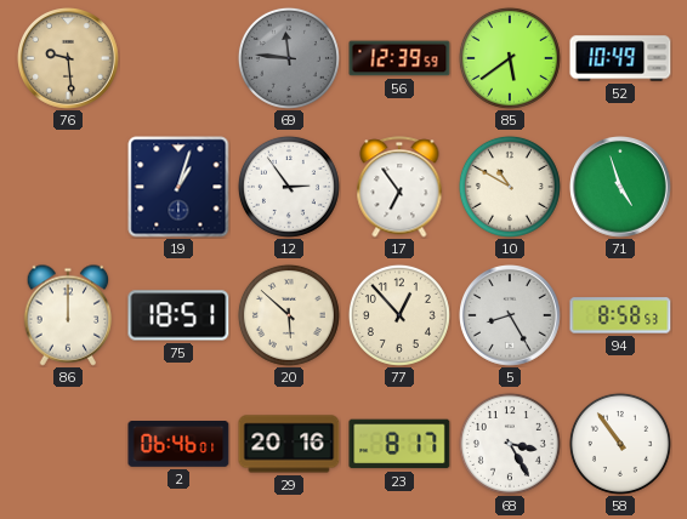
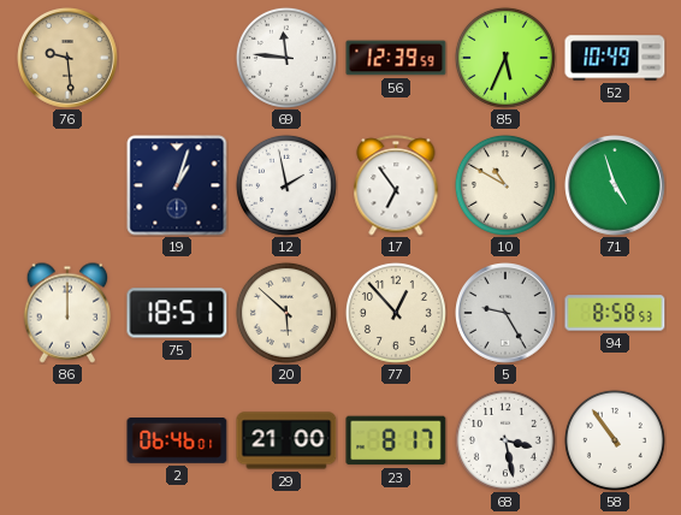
69 dial: grey -> white (286, 58)
85: 5:39 -> 5:34 (505, 58)
12: 2:54 -> 1:58 (286, 185)
5: 8:25 -> 9:25 (507, 314)
29: 20:16 -> 21:00 (286, 440)
68: 3:25 -> 3:28 (505, 440)
